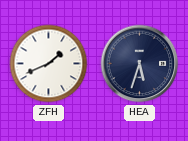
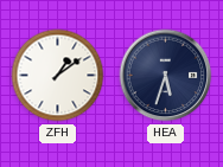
ZFH: 1:41 -> 1:09 (58, 76)
